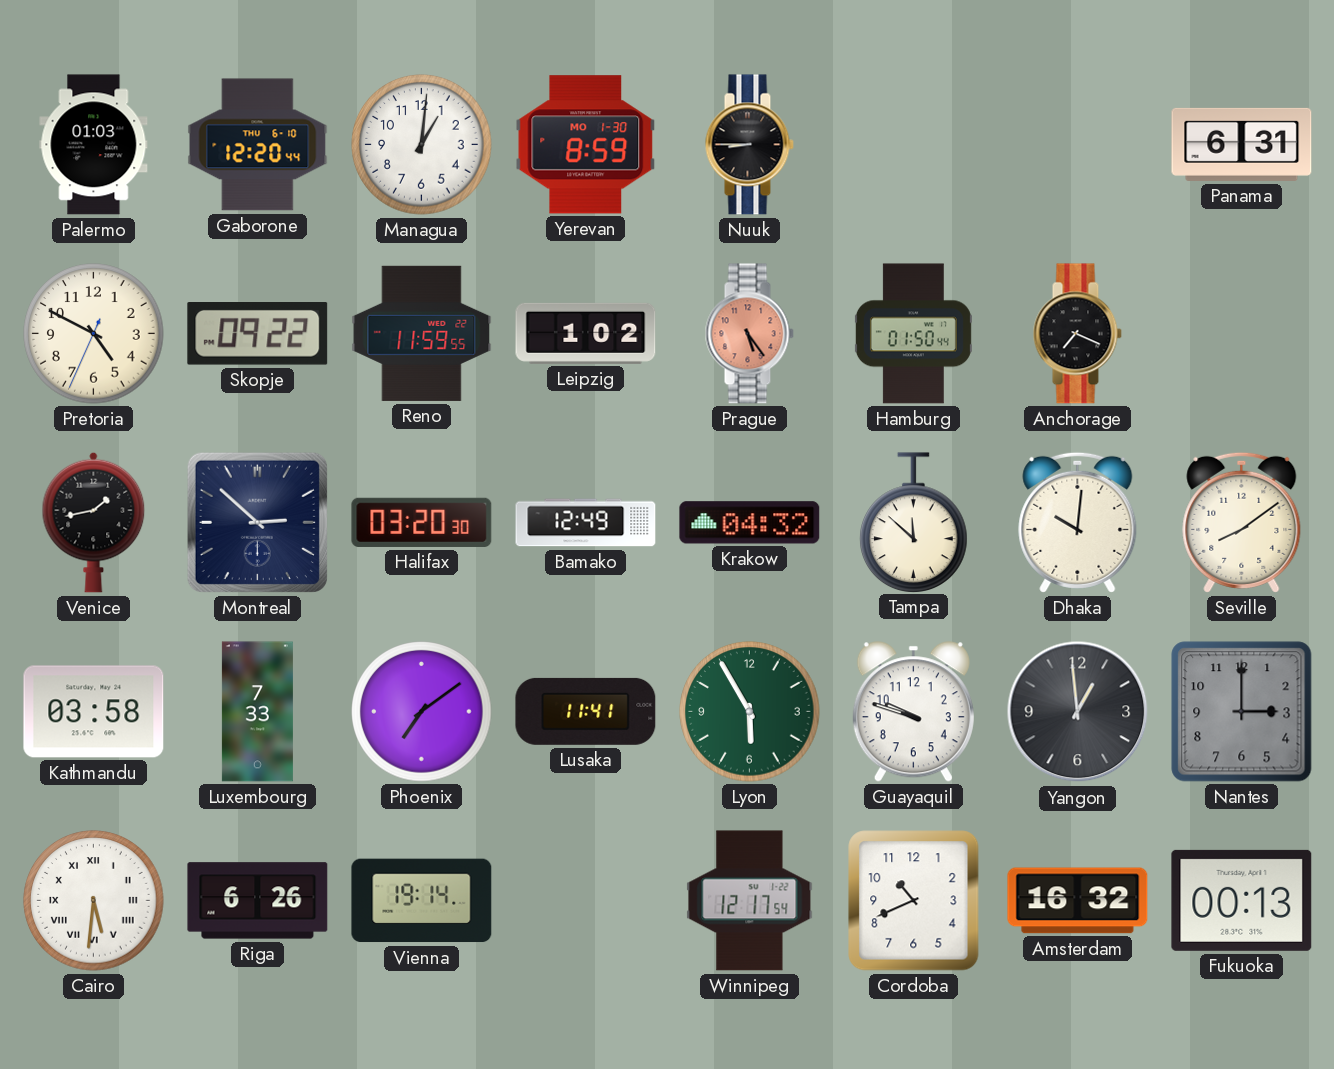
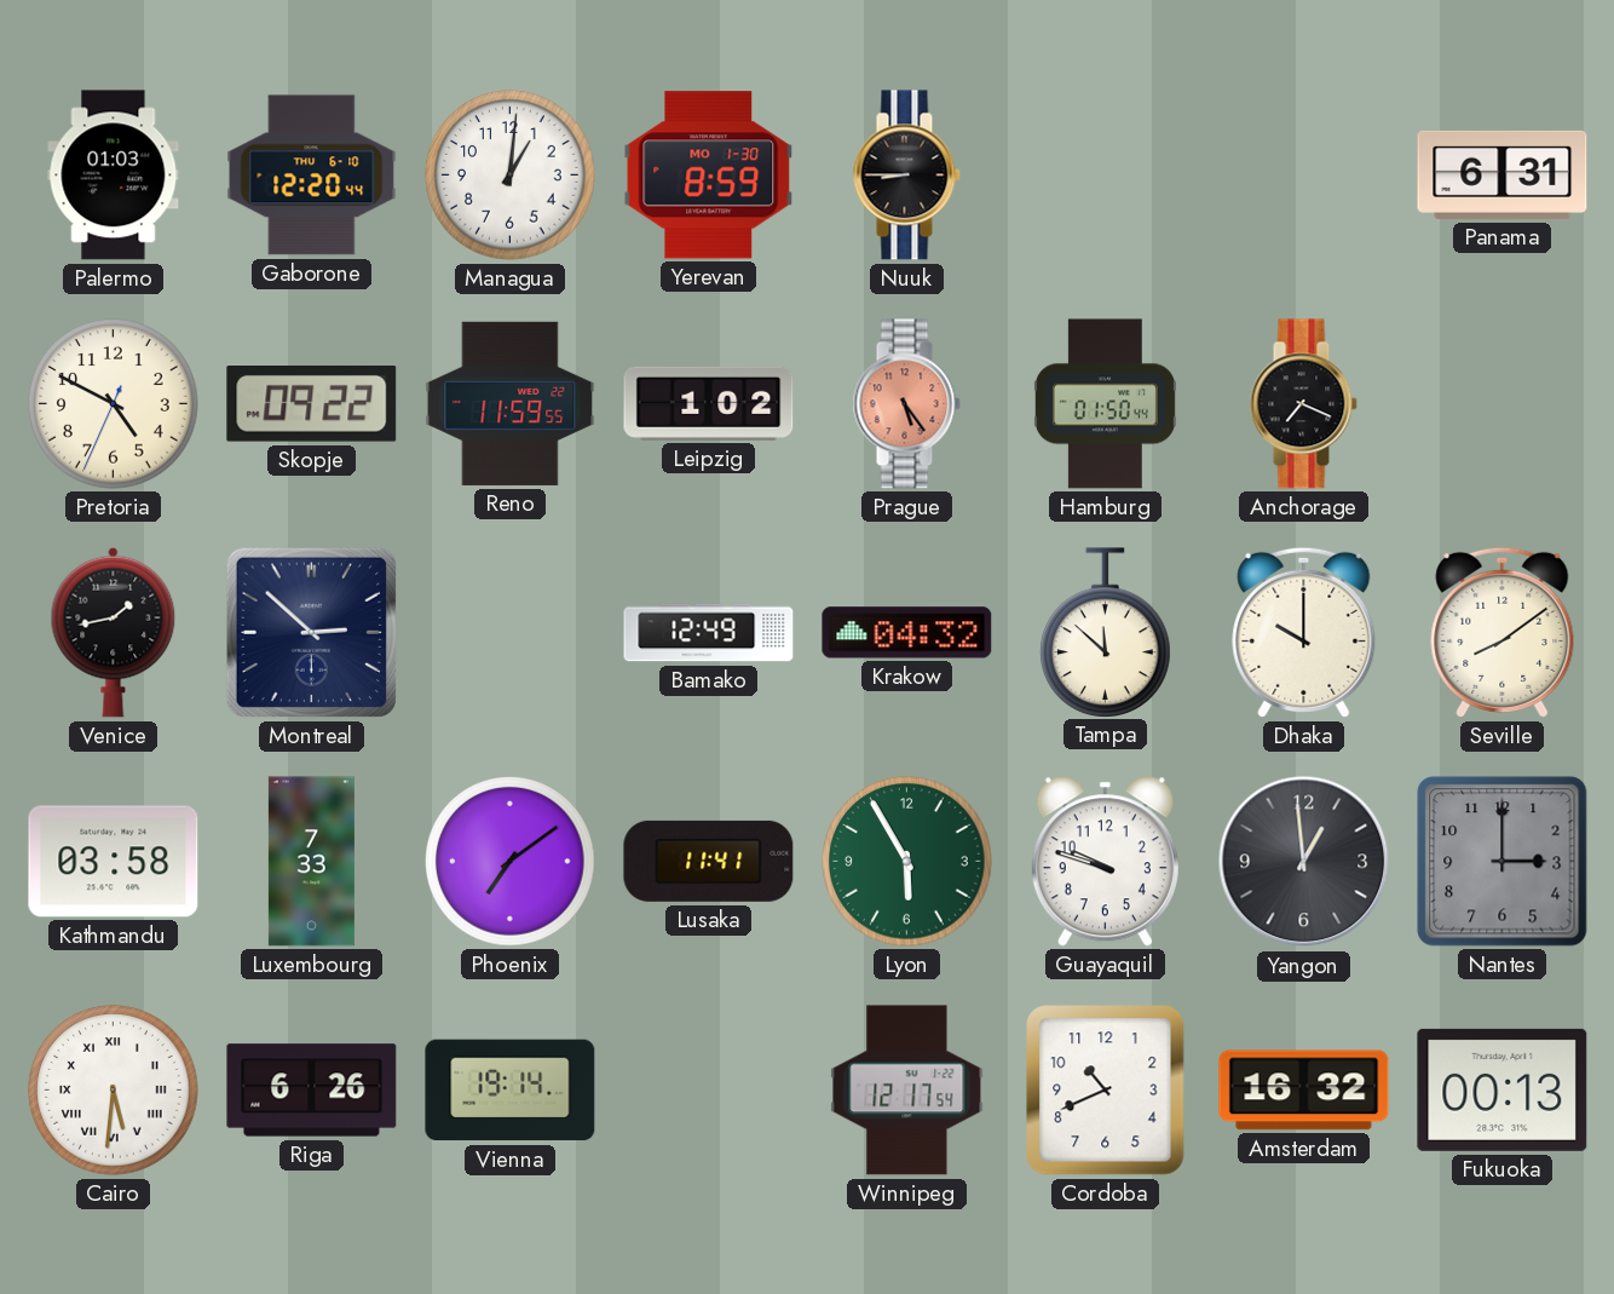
Halifax: 03:20 -> none (422, 522)
Dhaka: 10:01 -> 10:00 (1304, 632)
